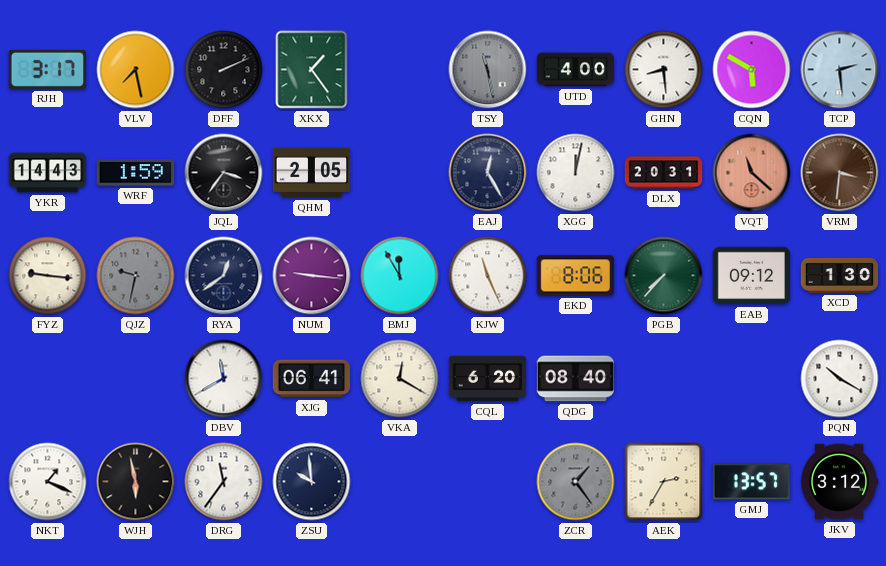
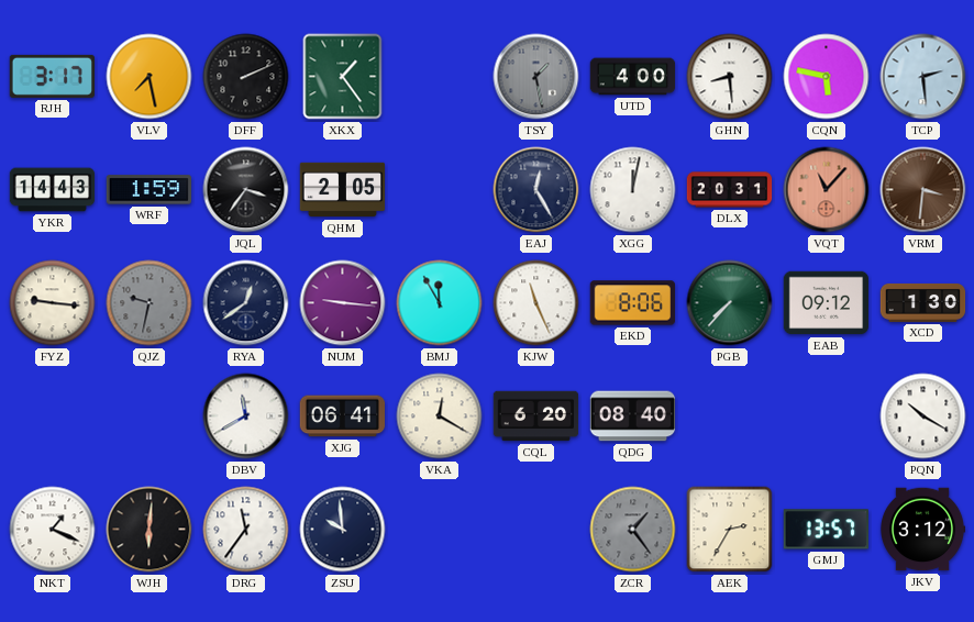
TSY: 11:28 -> 1:28 (536, 77)
CQN: 5:50 -> 5:47 (827, 77)
VQT: 11:22 -> 11:07 (827, 190)
WJH: 5:58 -> 6:01 (150, 530)
